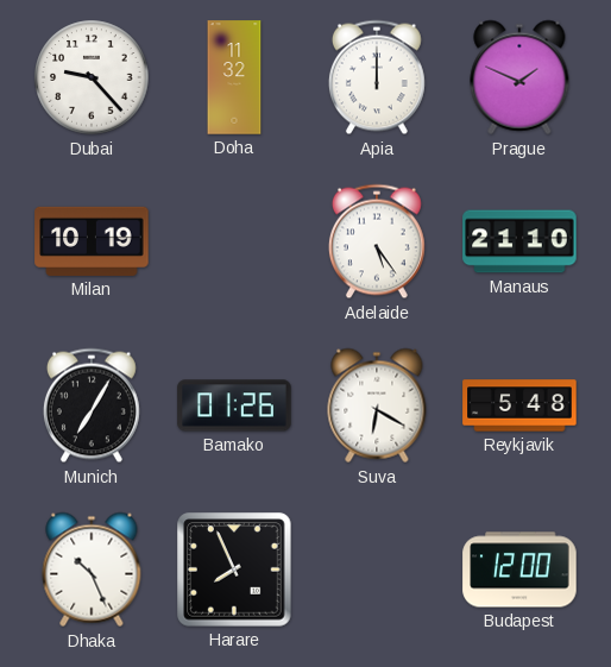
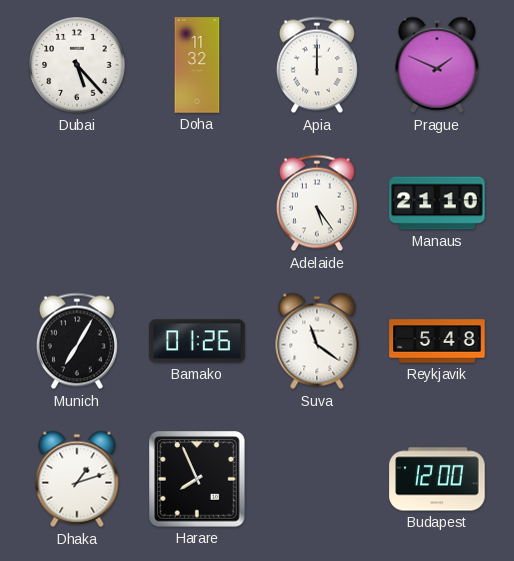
Dubai: 9:23 -> 5:23 (77, 65)
Milan: 10:19 -> none (92, 241)
Suva: 6:20 -> 11:21 (317, 341)
Dhaka: 10:26 -> 1:12 (77, 479)
